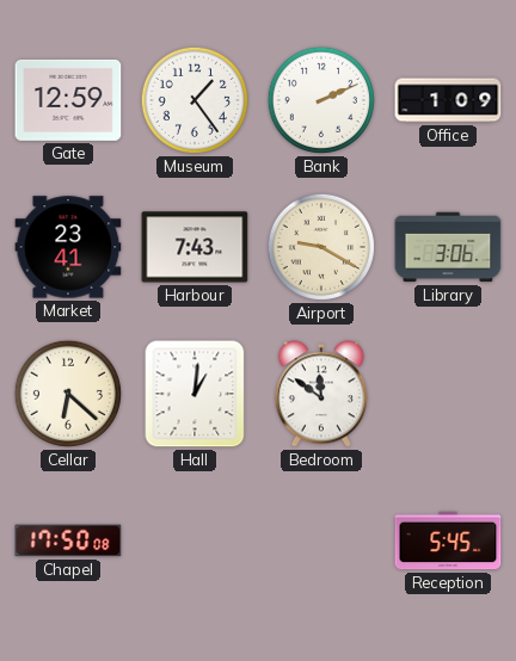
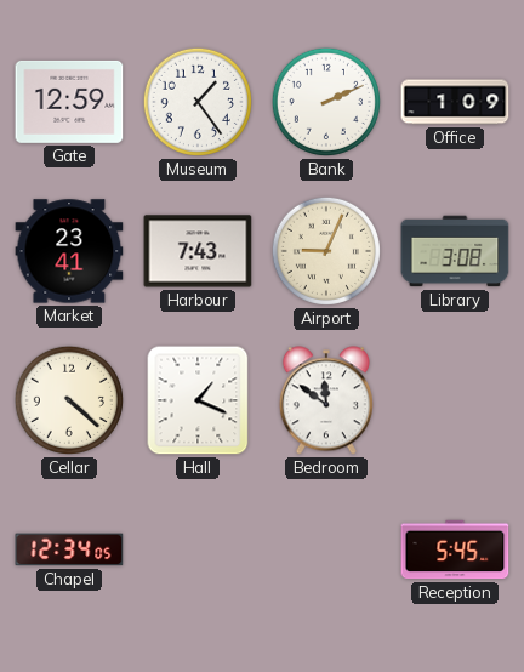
Airport: 9:20 -> 9:04 (326, 251)
Library: 3:06 -> 3:08 (455, 251)
Cellar: 6:22 -> 4:22 (69, 400)
Hall: 1:01 -> 1:19 (198, 400)
Chapel: 17:50 -> 12:34 (69, 549)
